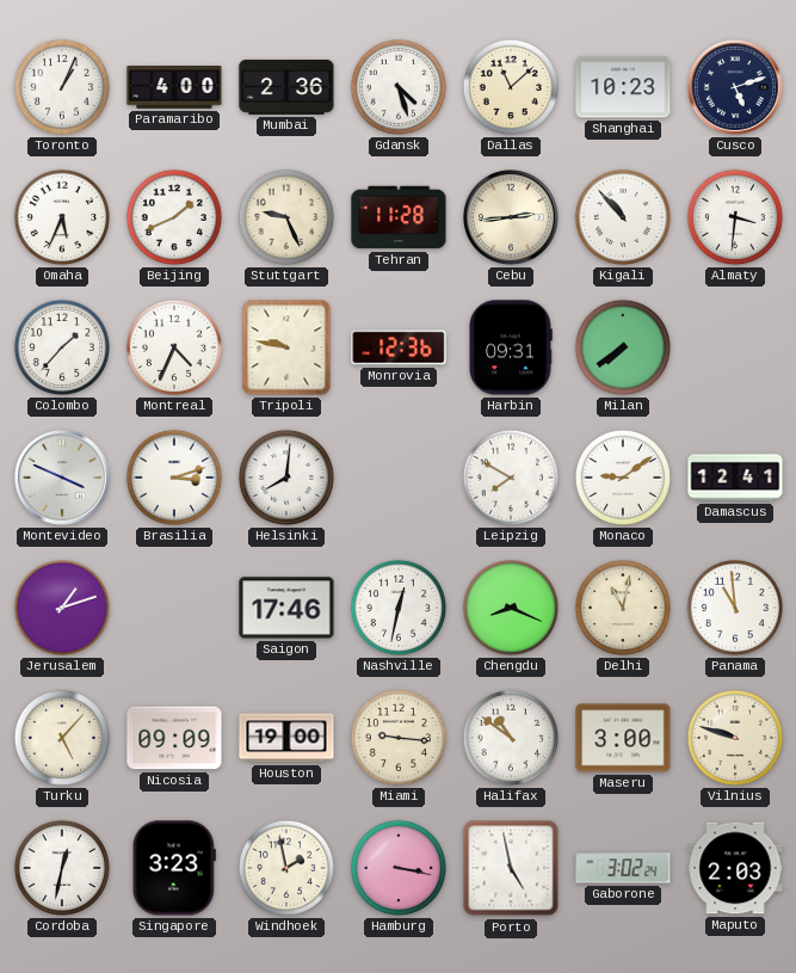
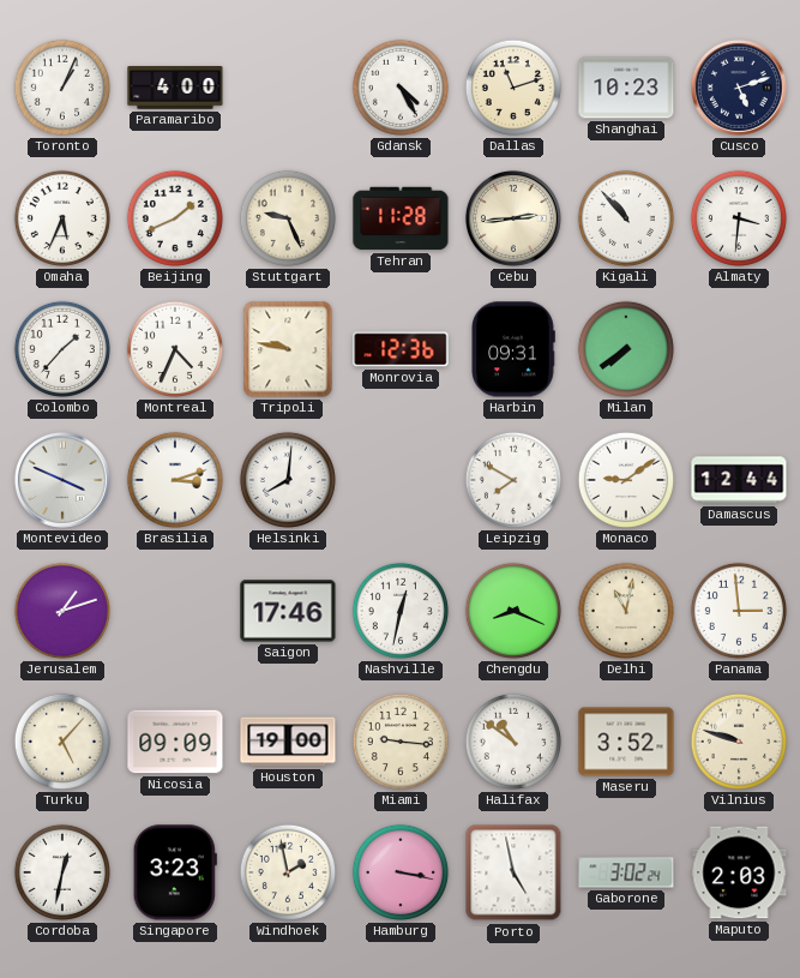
Mumbai: 2:36 -> none (286, 87)
Gdansk: 4:27 -> 4:25 (401, 88)
Dallas: 11:08 -> 11:12 (513, 88)
Damascus: 12:41 -> 12:44 (739, 480)
Panama: 10:59 -> 2:59 (739, 611)
Maseru: 3:00 -> 3:52 (626, 742)
